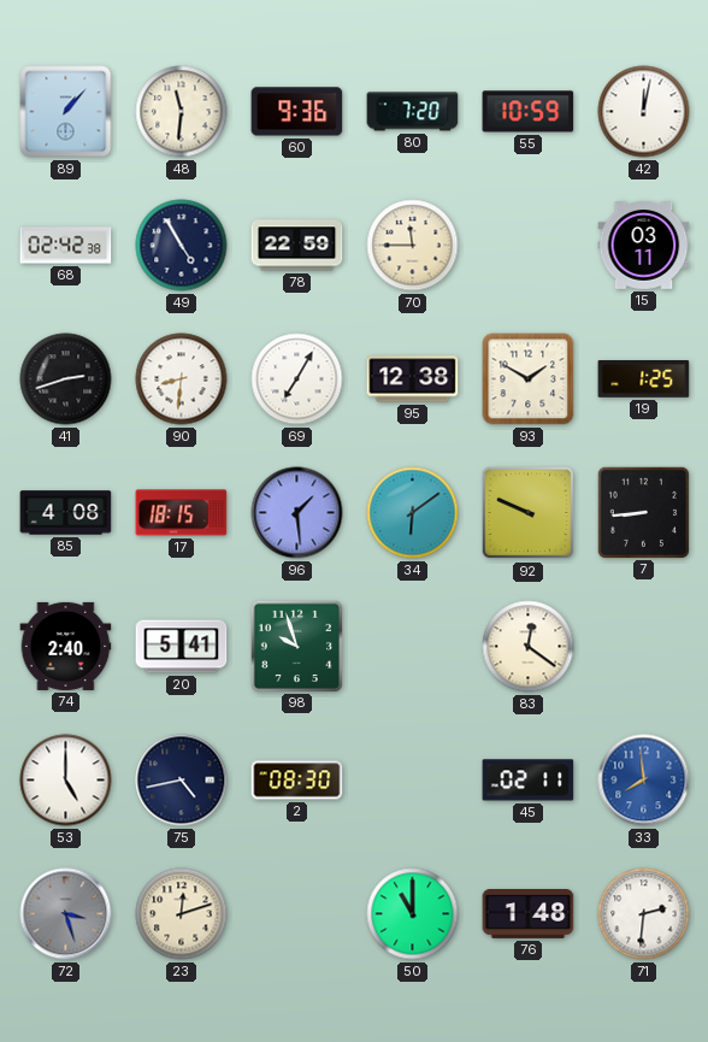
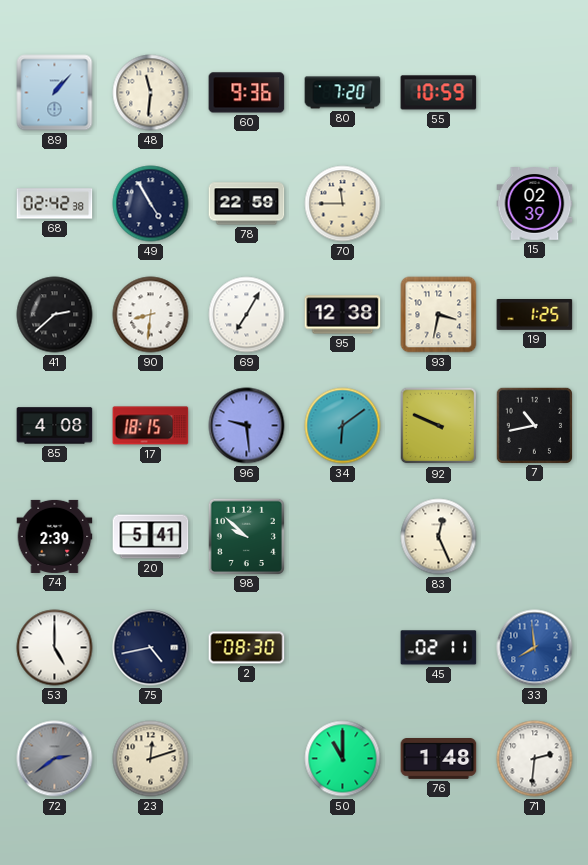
42: 12:02 -> none (644, 112)
15: 03:11 -> 02:39 (535, 204)
41: 2:42 -> 2:38 (55, 315)
93: 1:50 -> 3:32 (439, 315)
96: 1:29 -> 9:29 (247, 426)
7: 8:44 -> 10:43 (534, 425)
74: 2:40 -> 2:39 (55, 536)
98: 9:57 -> 9:52 (246, 536)
83: 12:21 -> 12:26 (439, 537)
72: 3:27 -> 2:39 (55, 759)
